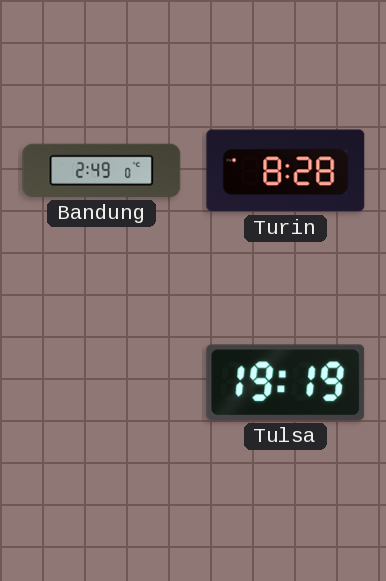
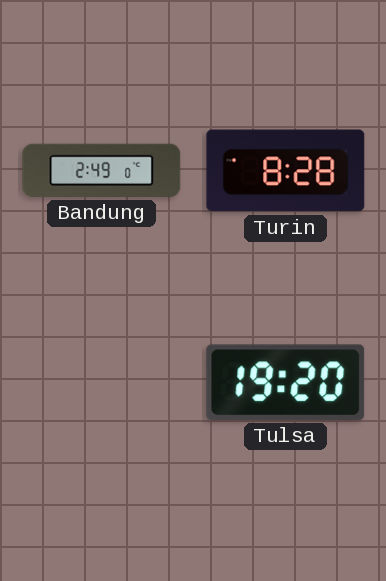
Tulsa: 19:19 -> 19:20 (286, 382)
